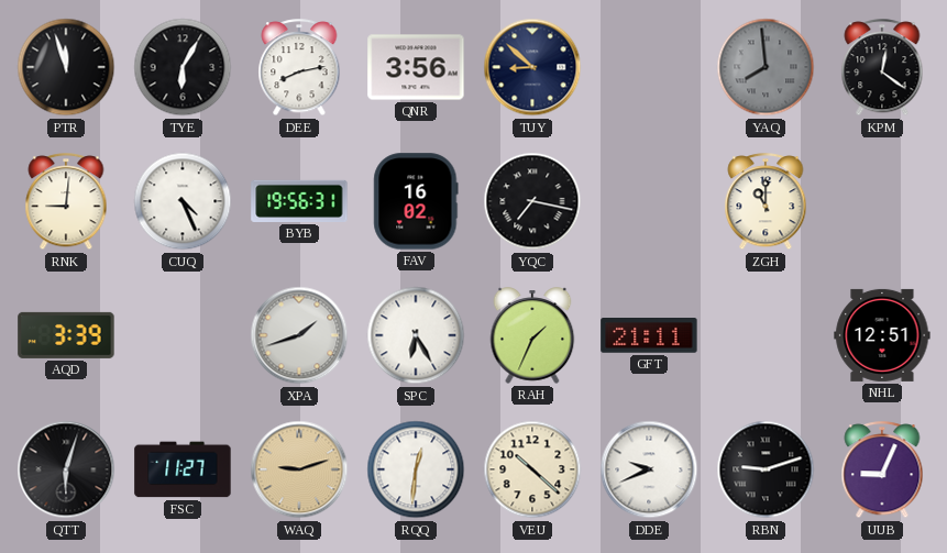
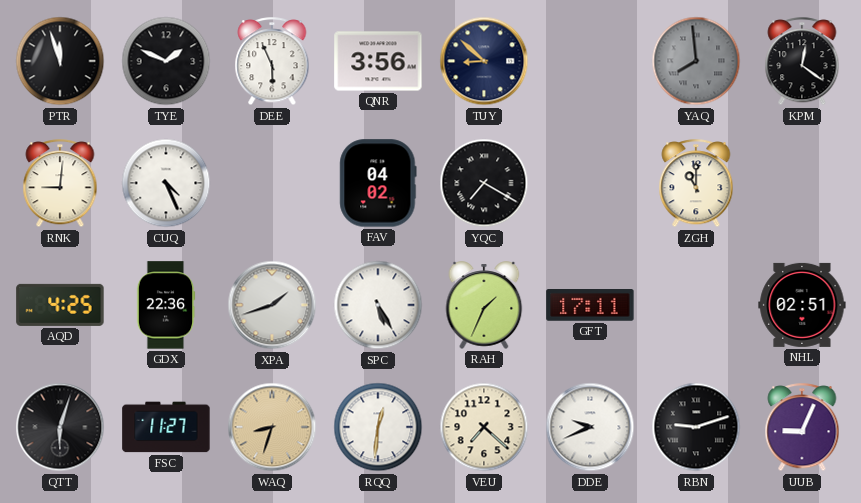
TYE: 6:05 -> 1:49 (166, 61)
DEE: 8:13 -> 5:56 (272, 62)
BYB: 19:56 -> none (299, 201)
FAV: 16:02 -> 04:02 (378, 183)
YQC: 7:17 -> 7:20 (484, 183)
AQD: 3:39 -> 4:25 (60, 305)
GDX: none -> 22:36 (166, 305)
SPC: 6:25 -> 5:25 (378, 305)
GFT: 21:11 -> 17:11 (590, 306)
NHL: 12:51 -> 02:51 (802, 305)
WAQ: 9:12 -> 8:33 (272, 427)
VEU: 10:22 -> 7:22 (484, 427)
